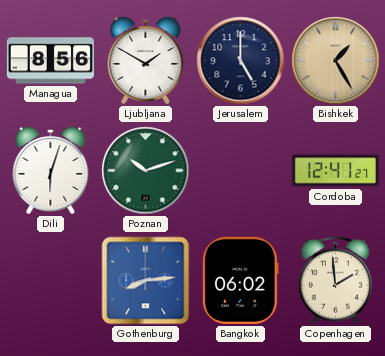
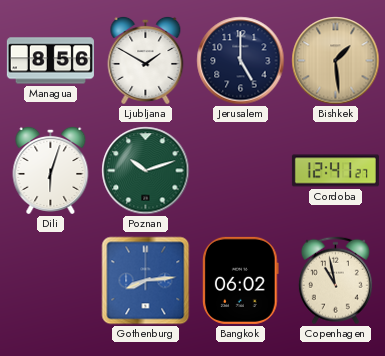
Bishkek: 1:25 -> 1:29 (336, 61)
Copenhagen: 1:59 -> 10:58 (335, 281)
